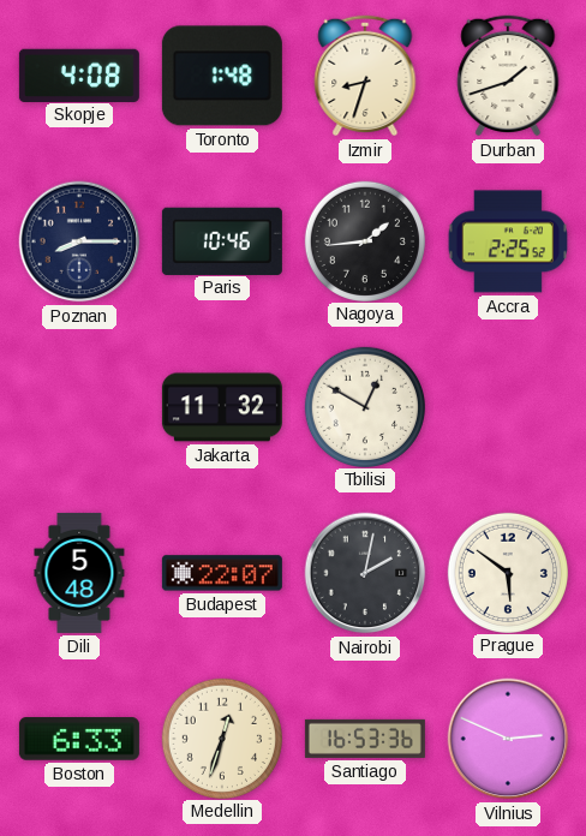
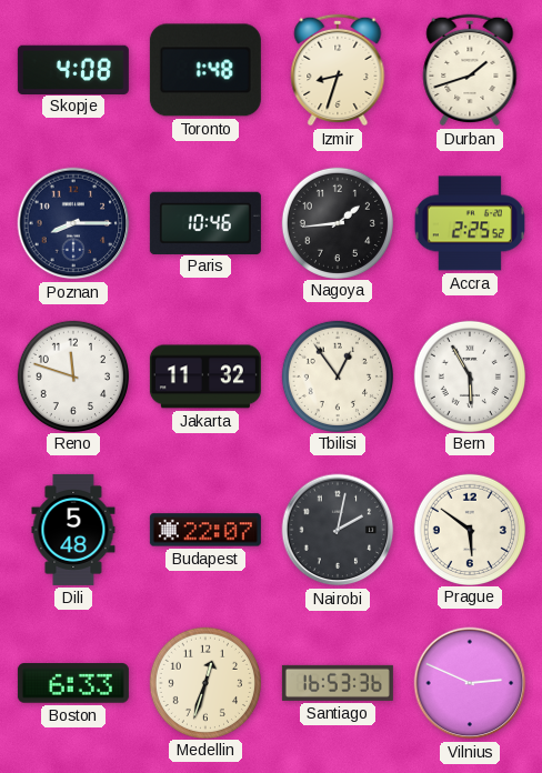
Reno: none -> 11:48 (72, 375)
Tbilisi: 12:50 -> 12:54 (337, 375)
Bern: none -> 5:55 (469, 375)
